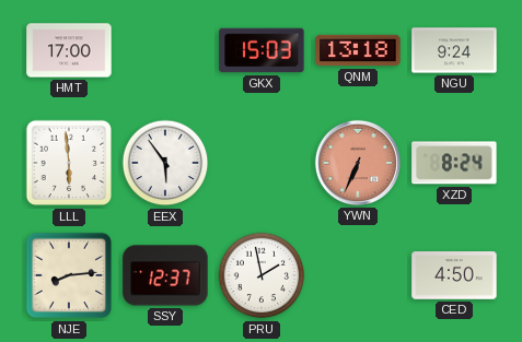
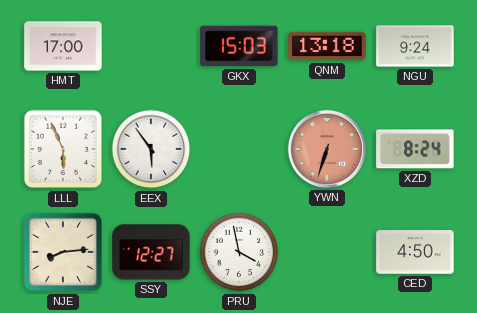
LLL: 5:59 -> 5:56 (63, 149)
YWN: 6:34 -> 6:33 (327, 149)
SSY: 12:37 -> 12:27 (151, 252)
PRU: 1:58 -> 3:58 (239, 252)
